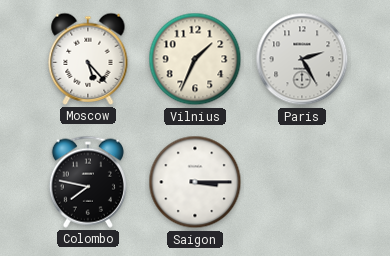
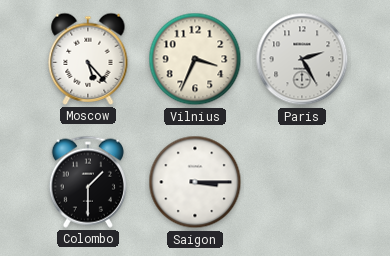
Vilnius: 1:34 -> 3:34 (195, 59)
Colombo: 7:47 -> 1:30 (88, 182)
